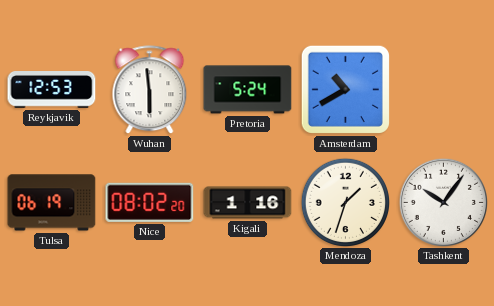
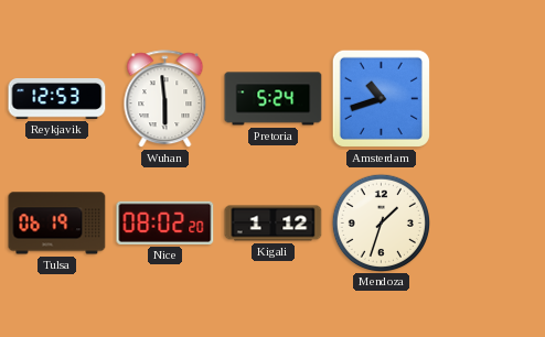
Amsterdam: 10:40 -> 10:42 (381, 98)
Kigali: 1:16 -> 1:12 (274, 224)
Tashkent: 10:06 -> none (443, 202)
